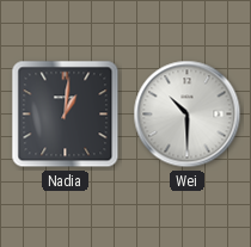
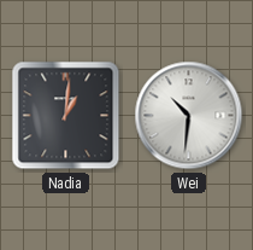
Wei: 10:30 -> 10:31 (189, 116)
